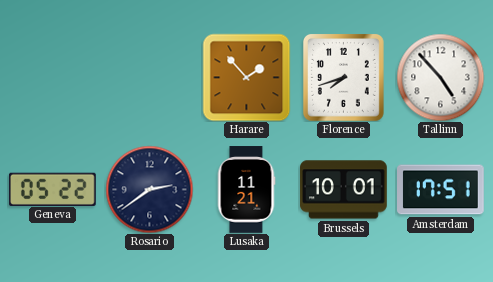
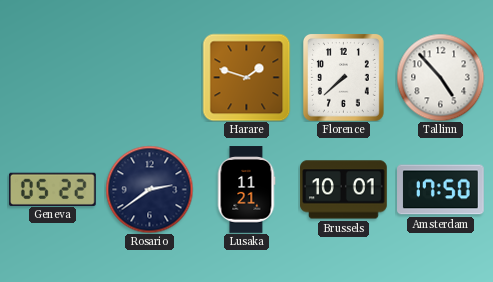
Harare: 1:53 -> 1:48 (246, 77)
Florence: 7:42 -> 7:38 (343, 78)
Amsterdam: 17:51 -> 17:50 (441, 190)
